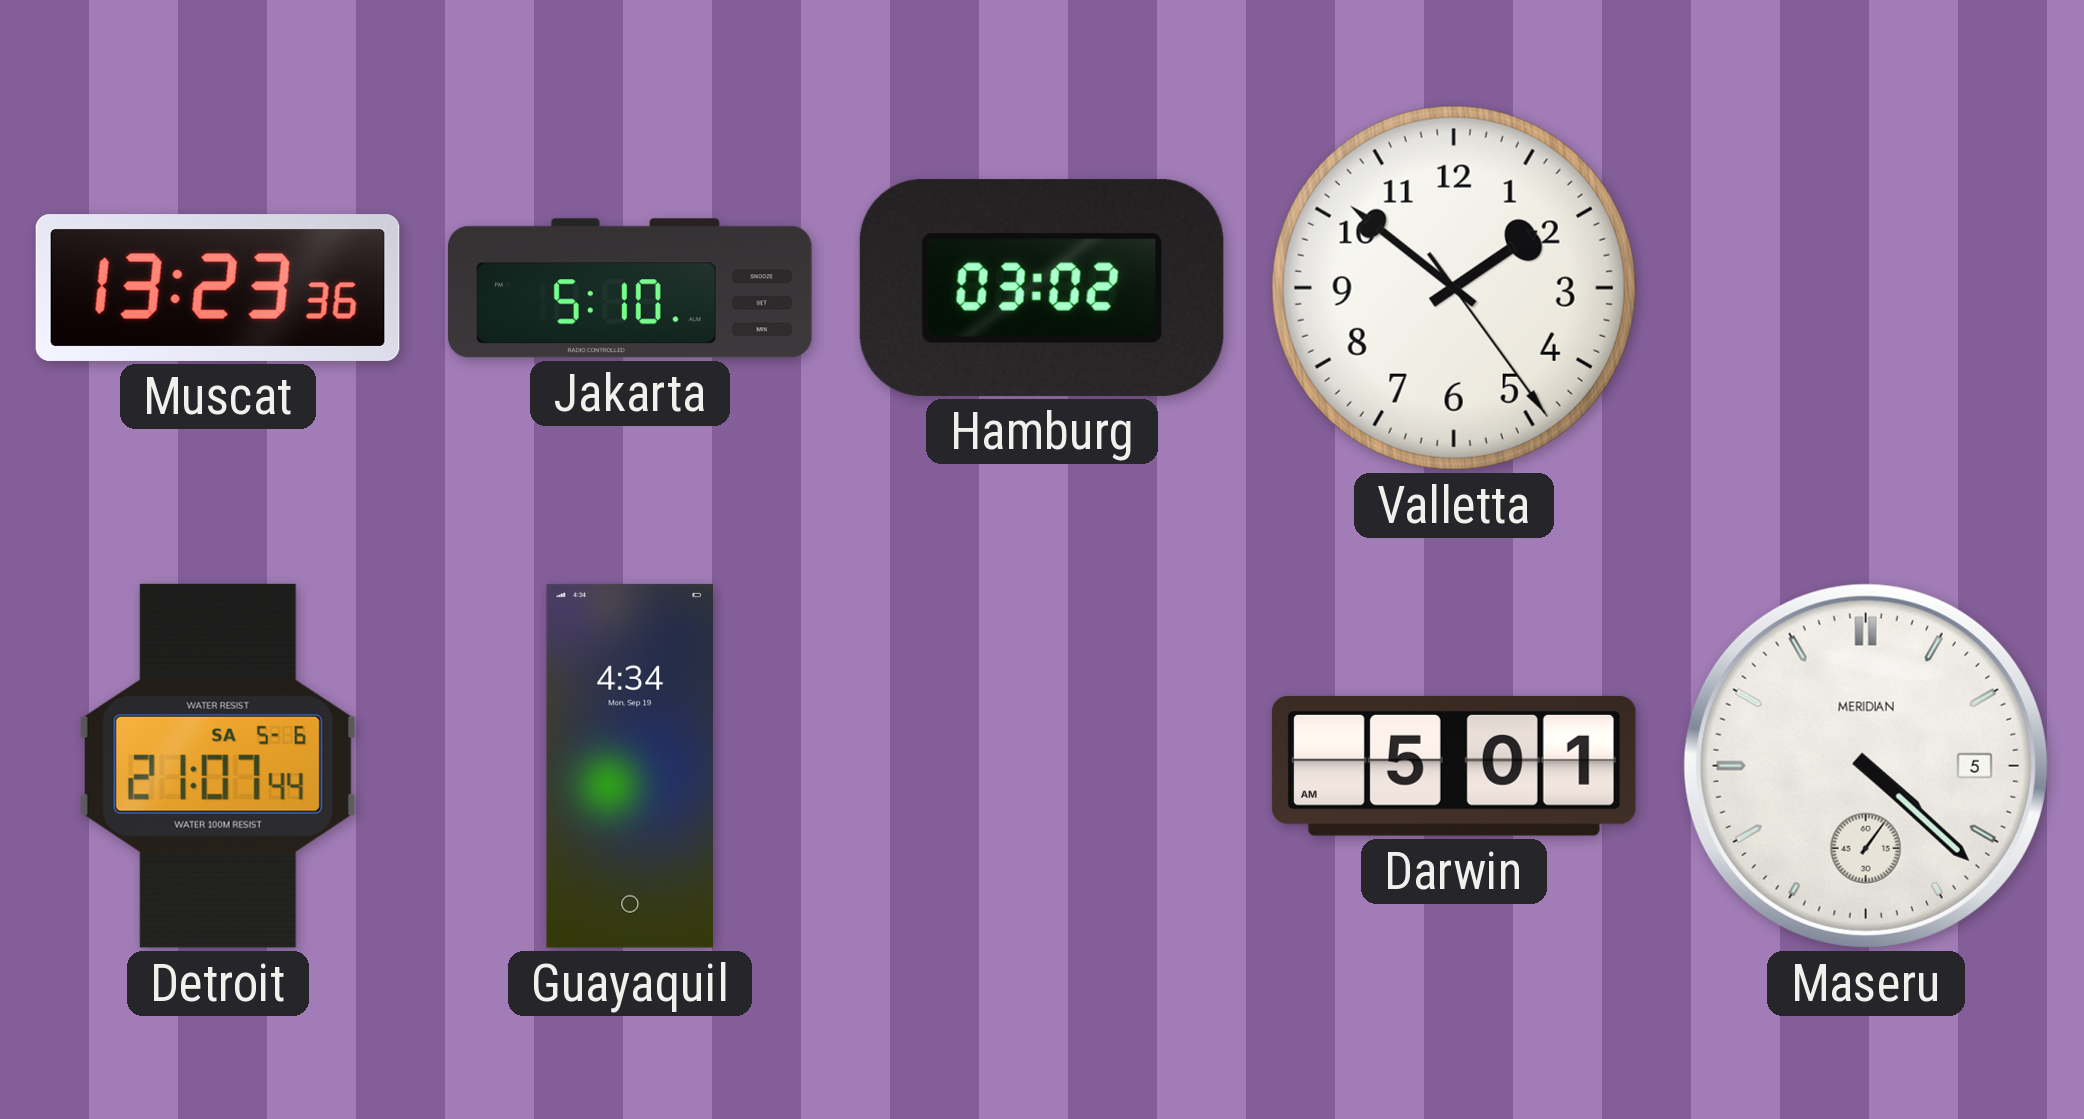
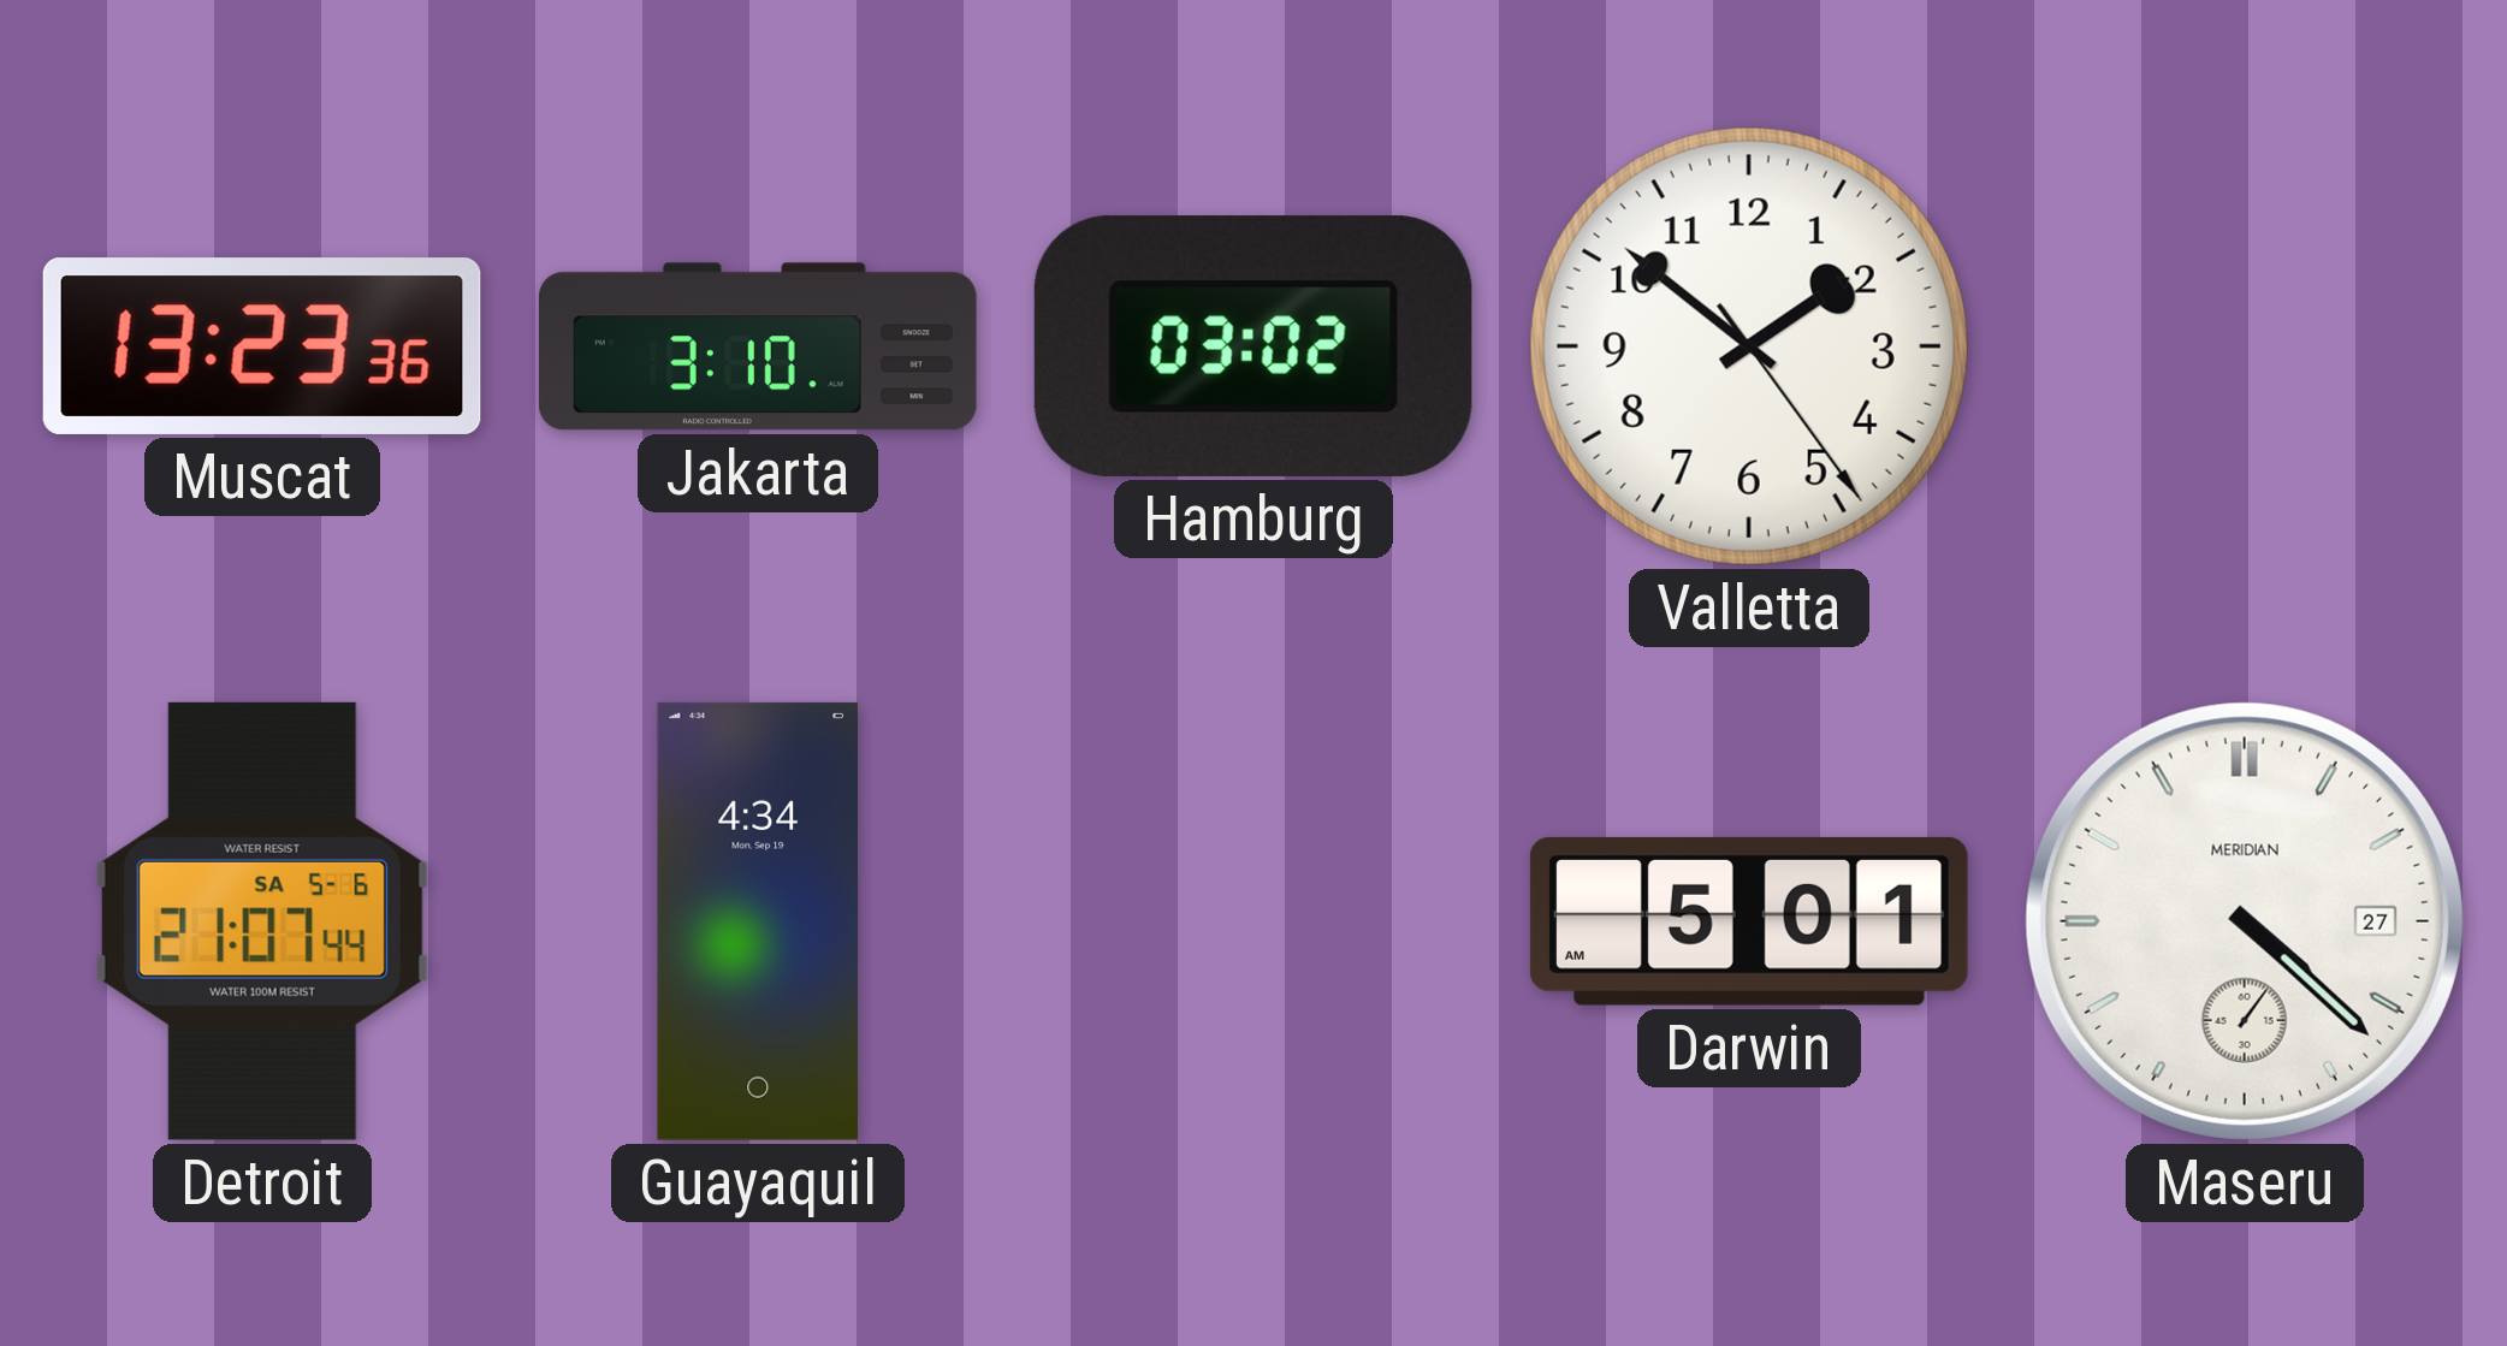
Jakarta: 5:10 -> 3:10 (758, 346)
Maseru date: 5 -> 27 (2245, 921)
